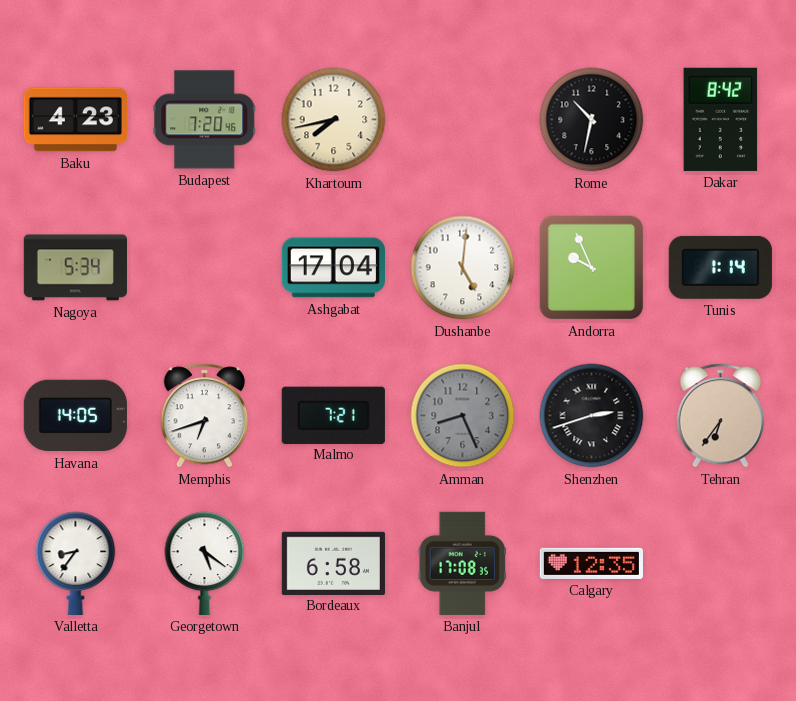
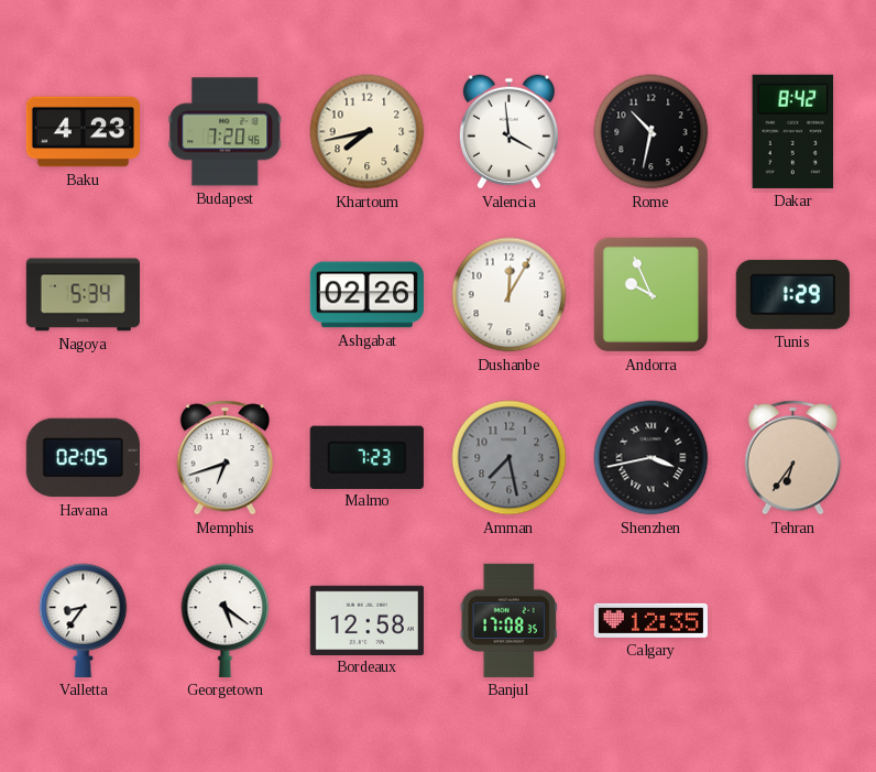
Valencia: none -> 3:59 (508, 132)
Ashgabat: 17:04 -> 02:26 (366, 295)
Dushanbe: 5:01 -> 12:05 (510, 295)
Tunis: 1:14 -> 1:29 (792, 294)
Havana: 14:05 -> 02:05 (83, 458)
Malmo: 7:21 -> 7:23 (366, 457)
Amman: 8:26 -> 7:28 (510, 458)
Shenzhen: 2:42 -> 3:43 (651, 458)
Bordeaux: 6:58 -> 12:58 (366, 620)
